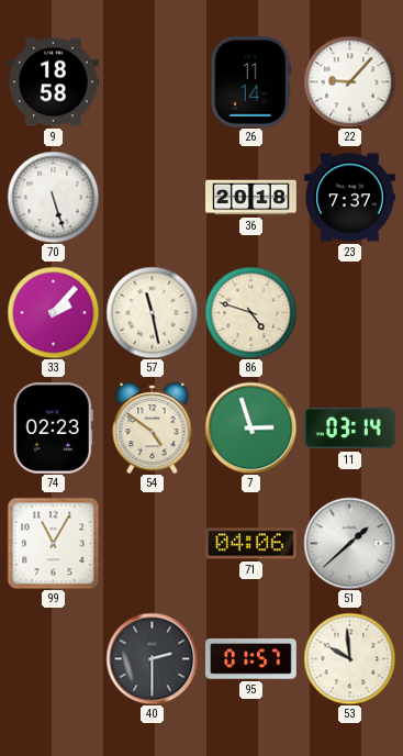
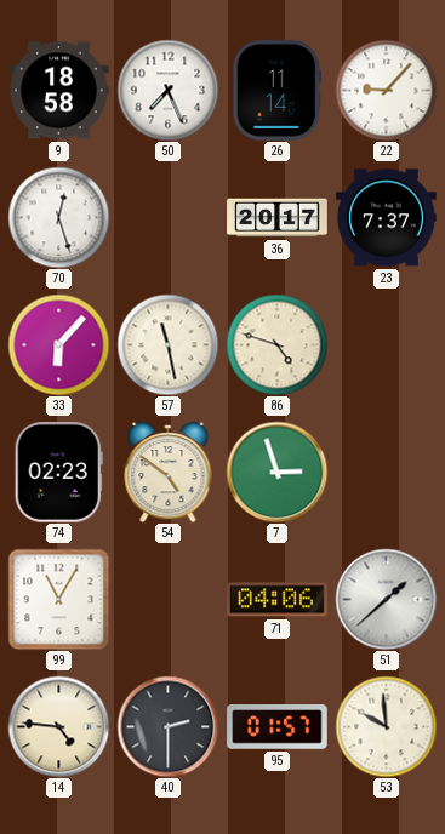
50: none -> 7:26 (167, 90)
70: 5:27 -> 12:27 (58, 217)
36: 20:18 -> 20:17 (278, 218)
33: 2:07 -> 6:07 (58, 344)
11: 03:14 -> none (350, 429)
14: none -> 4:46 (58, 726)
